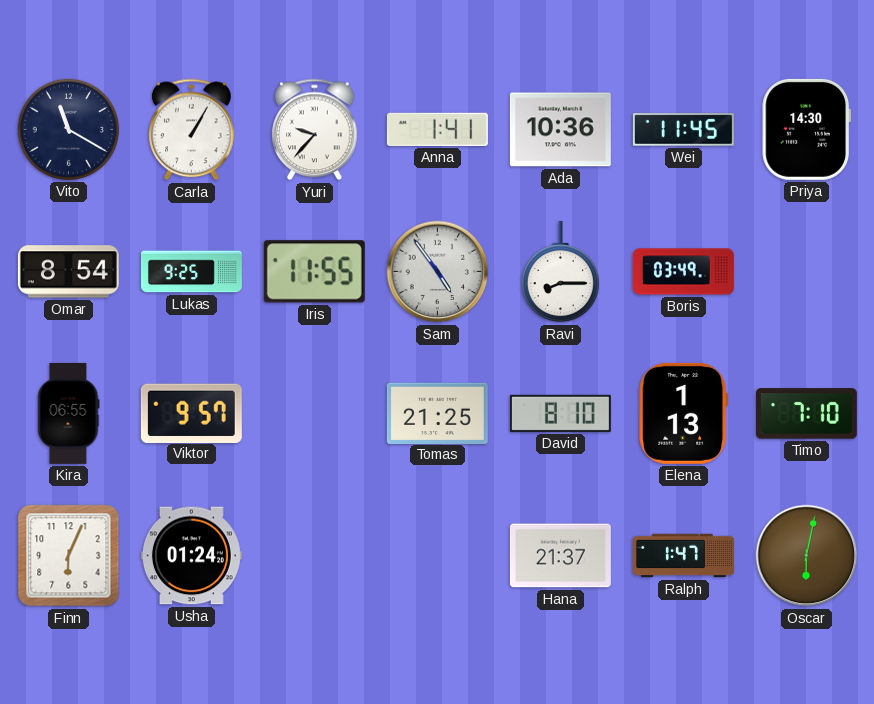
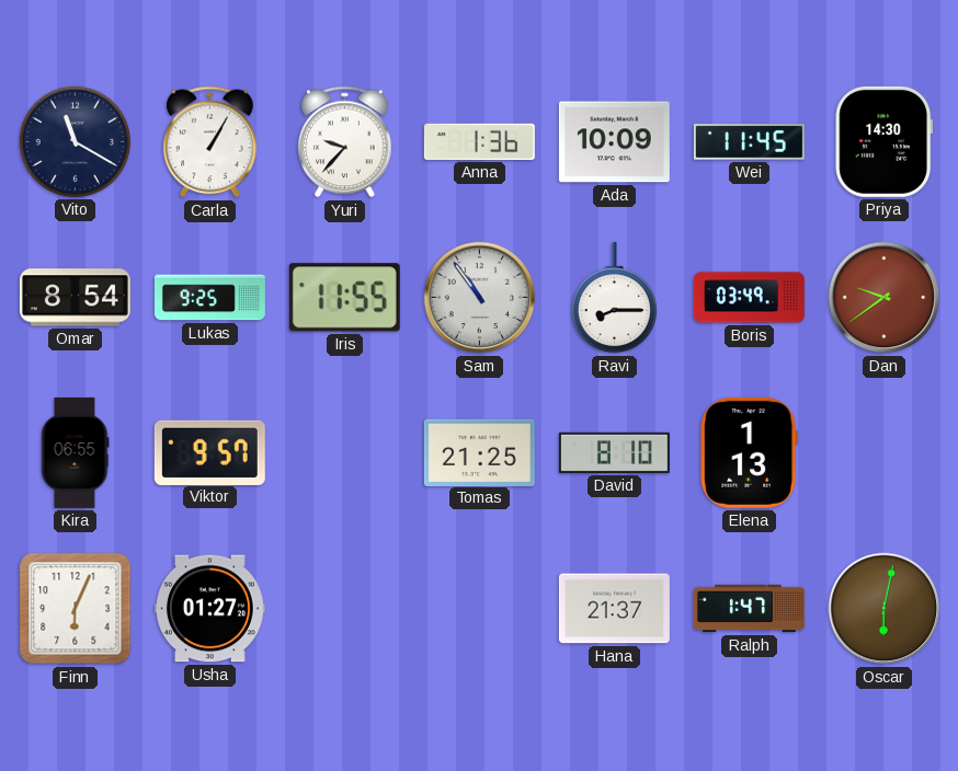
Anna: 1:41 -> 1:36 (479, 141)
Ada: 10:36 -> 10:09 (614, 142)
Sam: 4:54 -> 10:54 (480, 298)
Dan: none -> 9:39 (885, 298)
Timo: 7:10 -> none (806, 414)
Usha: 01:24 -> 01:27 (209, 609)
